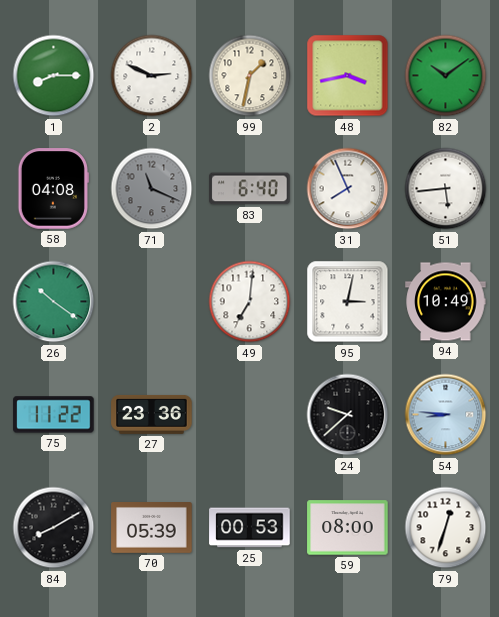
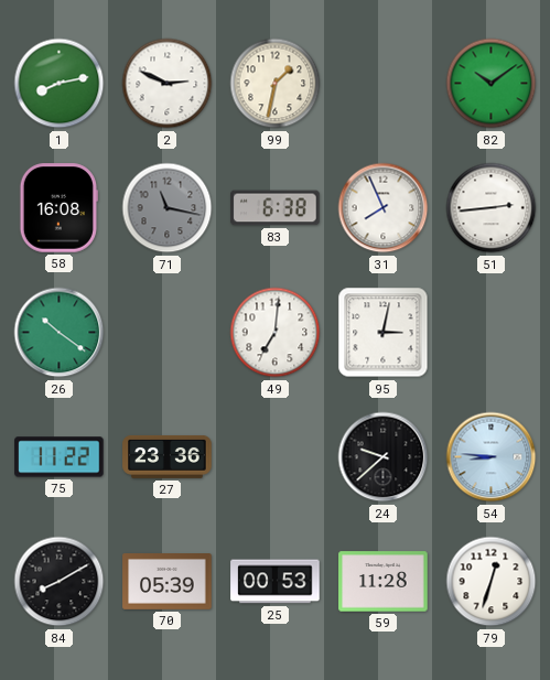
1: 8:15 -> 8:13 (60, 84)
48: 3:43 -> none (348, 76)
58: 04:08 -> 16:08 (58, 208)
71: 11:19 -> 11:17 (168, 208)
83: 6:40 -> 6:38 (276, 208)
51: 5:44 -> 2:44 (492, 208)
94: 10:49 -> none (446, 302)
59: 08:00 -> 11:28 (384, 582)
